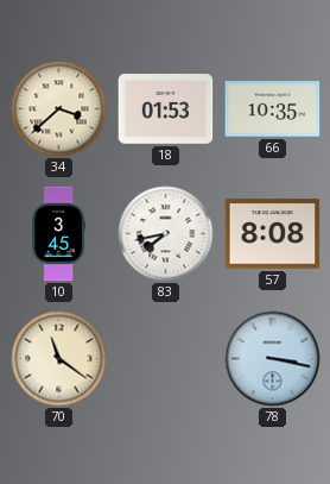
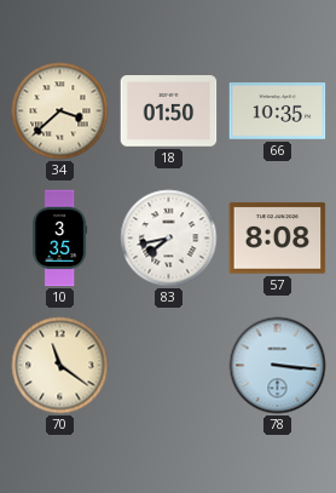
18: 01:53 -> 01:50 (169, 111)
10: 3:45 -> 3:35 (60, 239)
78: 3:17 -> 3:16 (278, 366)
